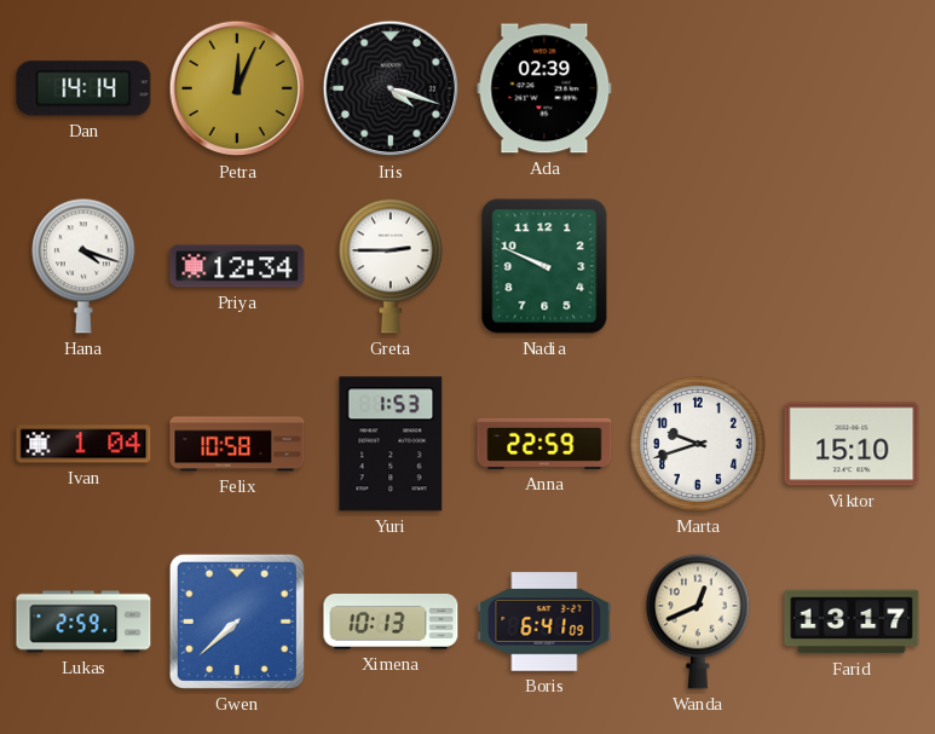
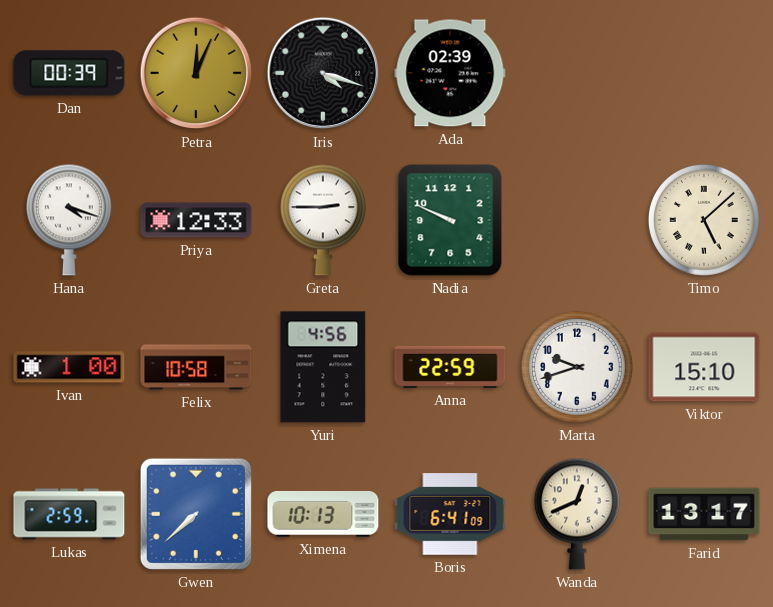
Dan: 14:14 -> 00:39 (69, 73)
Priya: 12:34 -> 12:33 (196, 220)
Timo: none -> 5:08 (704, 220)
Ivan: 1:04 -> 1:00 (69, 367)
Yuri: 1:53 -> 4:56 (323, 367)
